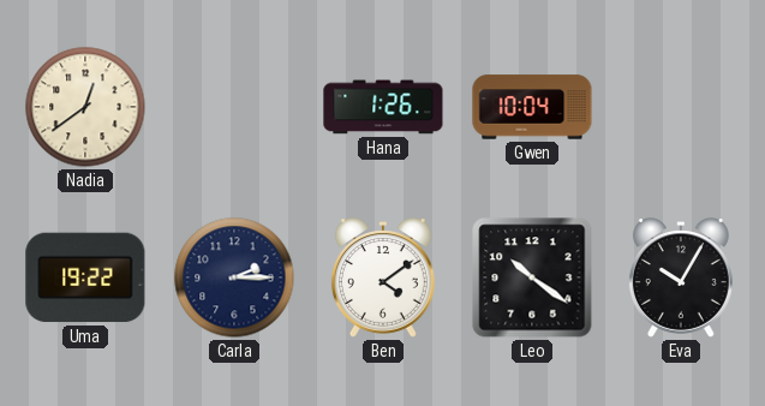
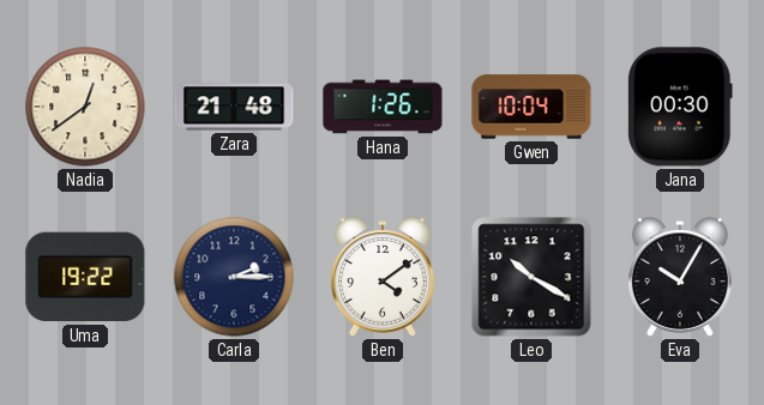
Zara: none -> 21:48 (234, 107)
Jana: none -> 00:30 (680, 107)
Leo: 10:21 -> 10:20 (531, 277)
